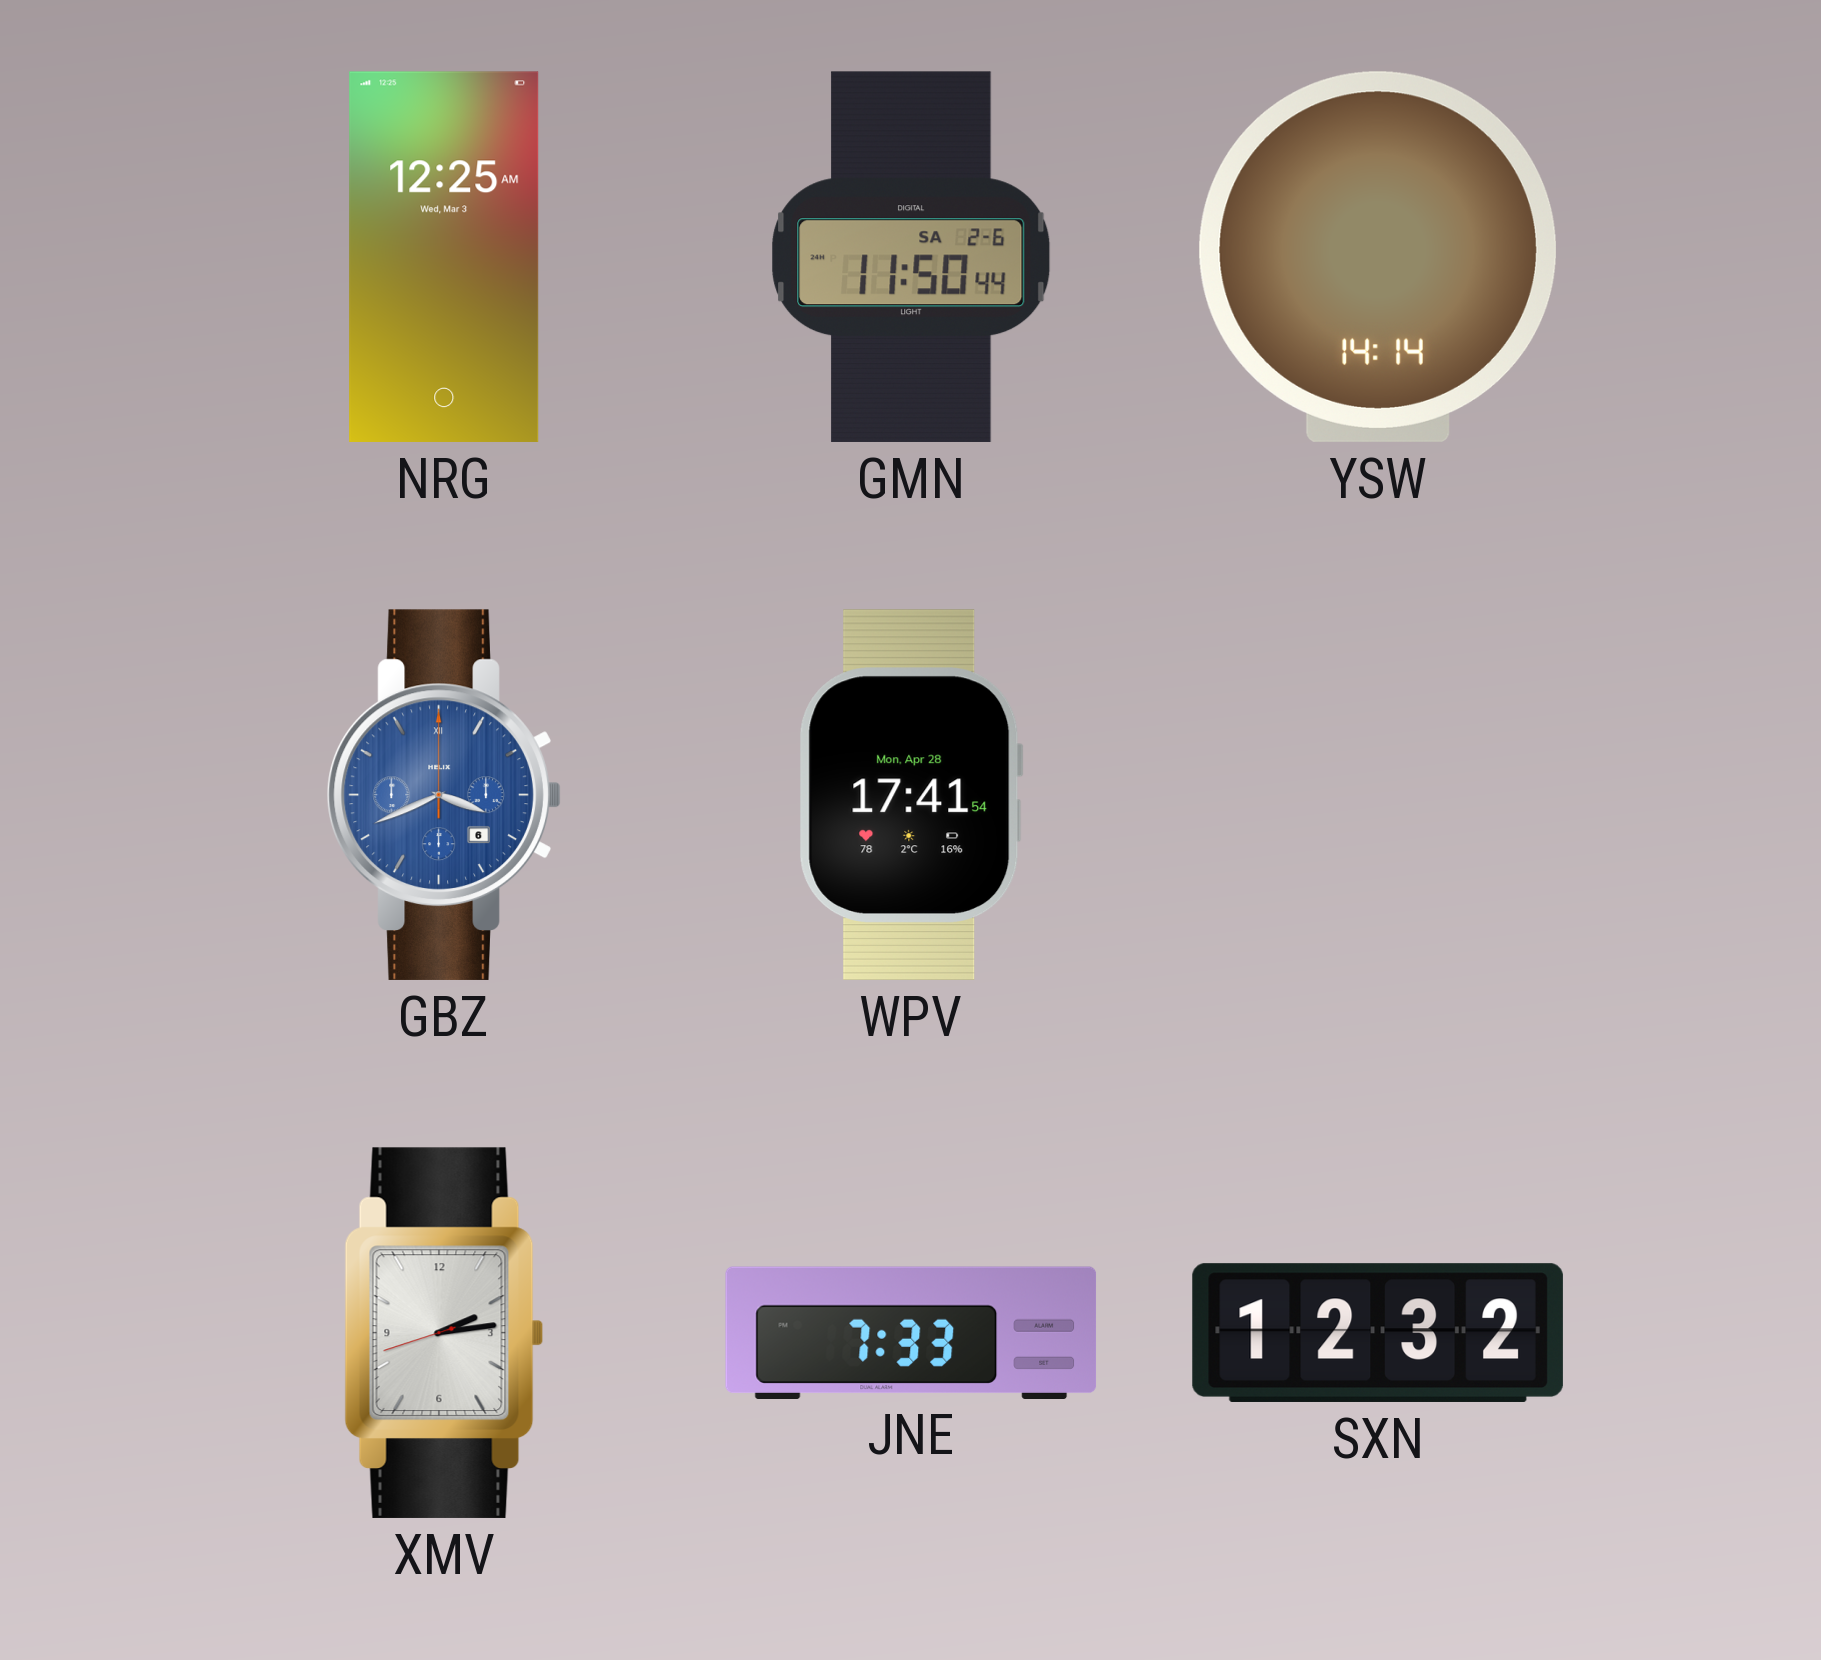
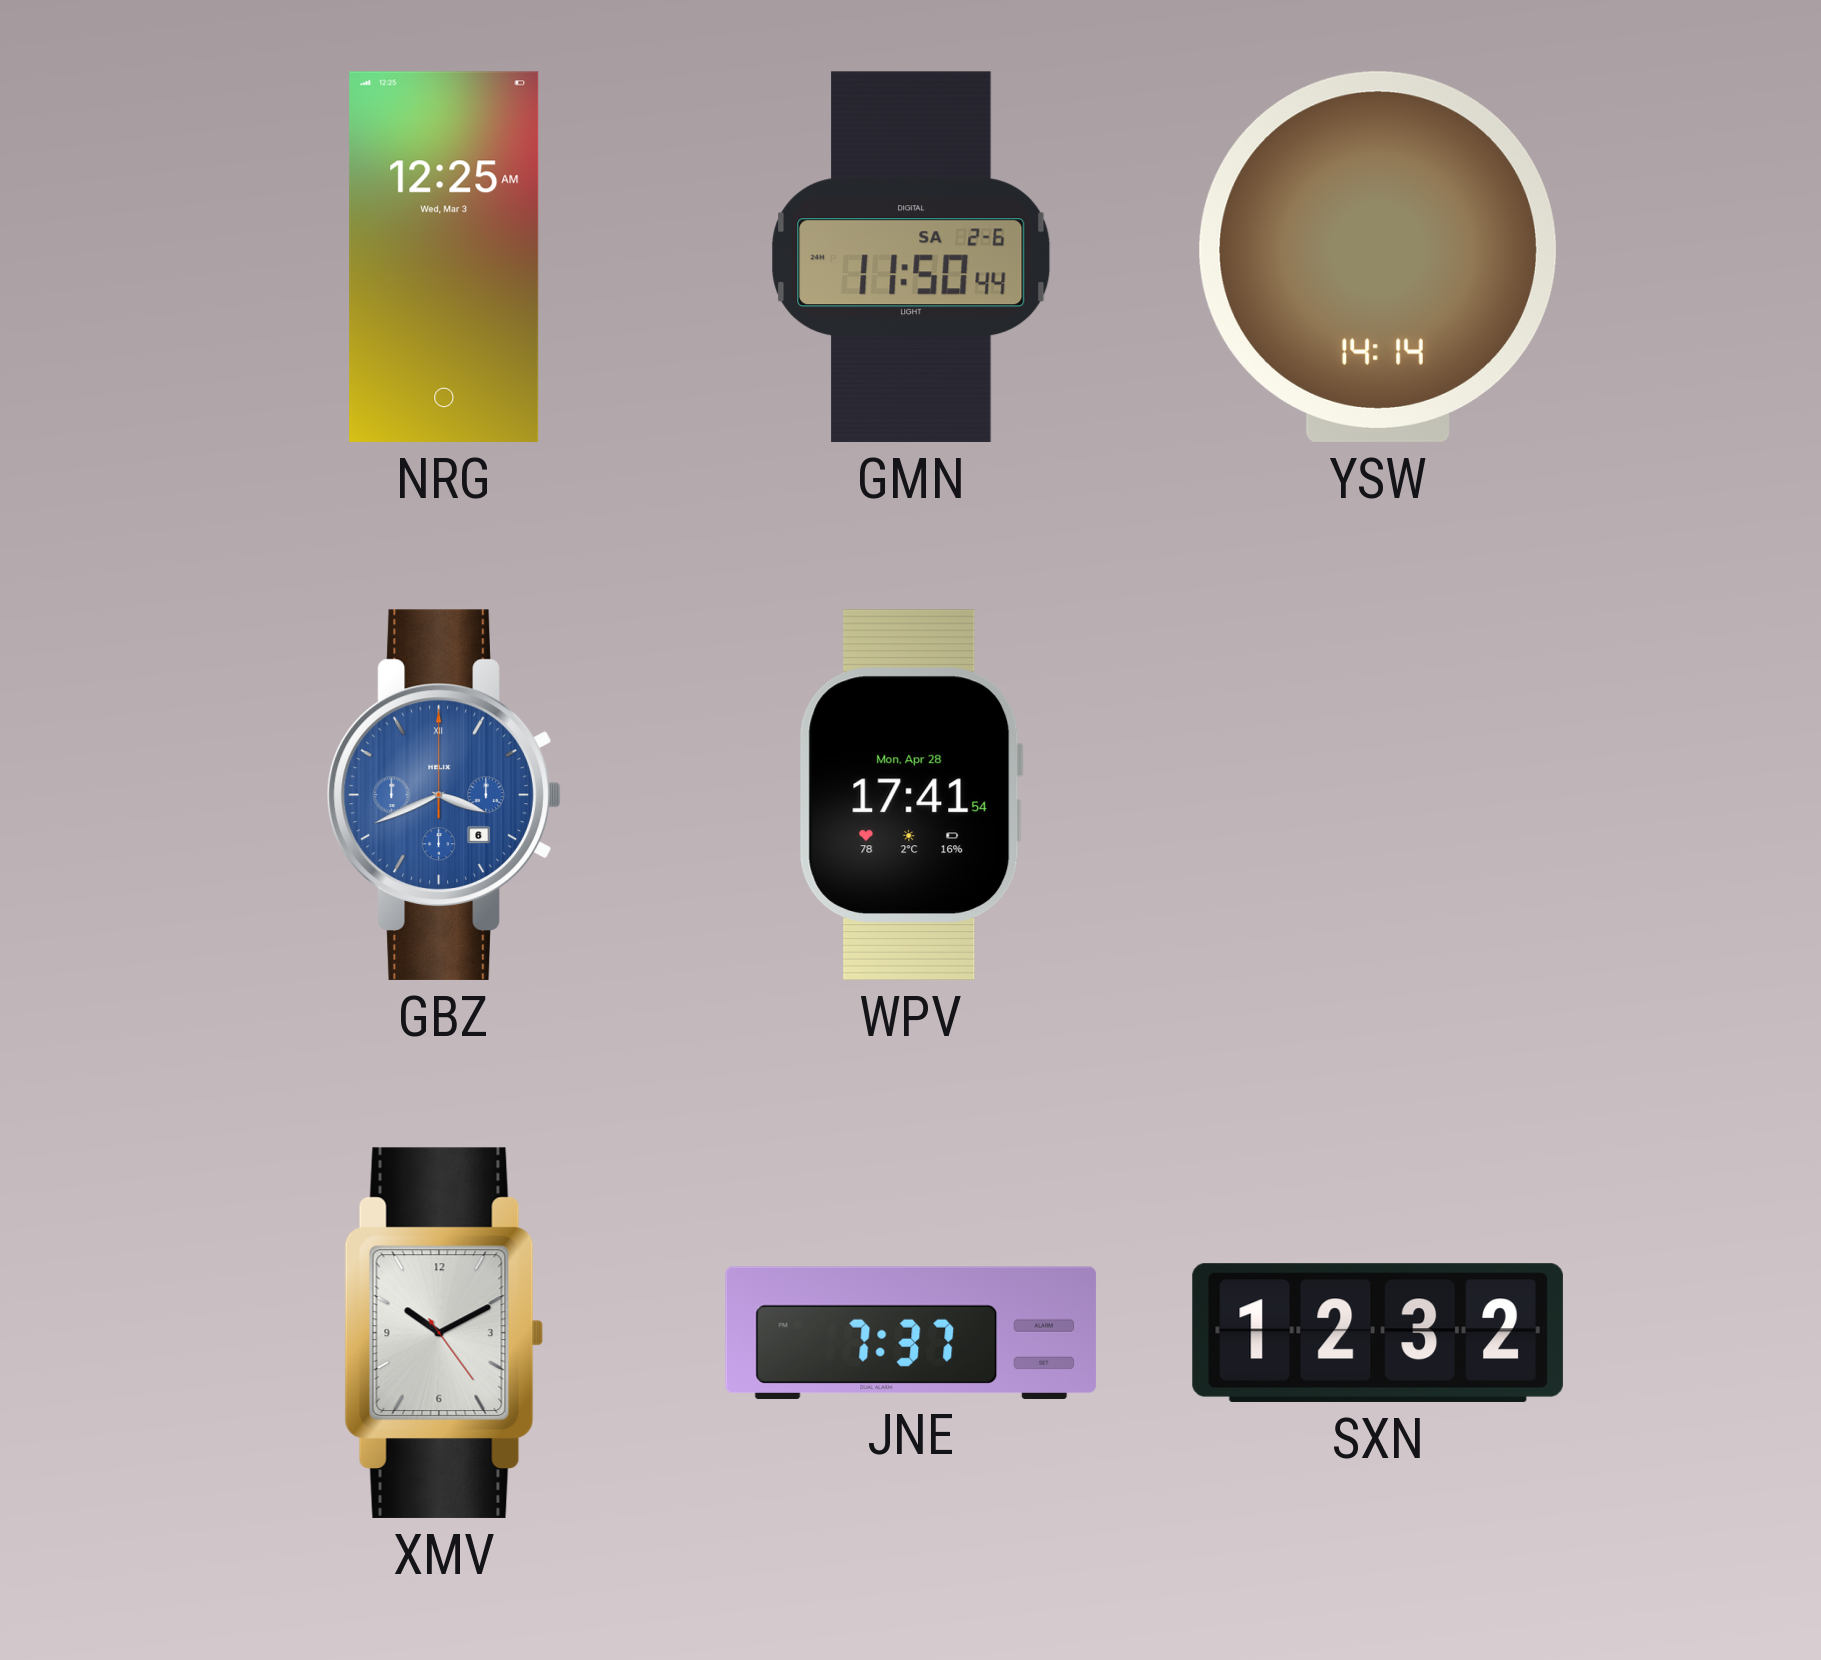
XMV: 2:13 -> 10:10 (444, 1333)
JNE: 7:33 -> 7:37 (911, 1332)
